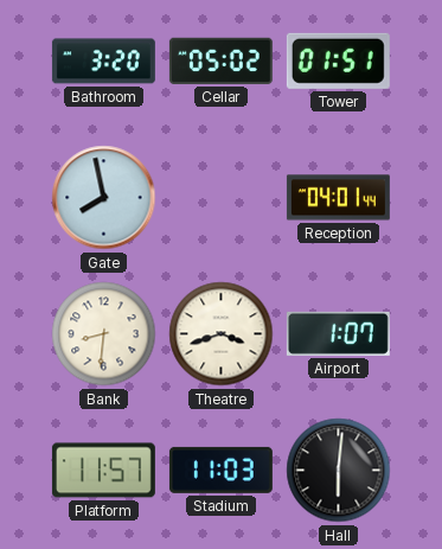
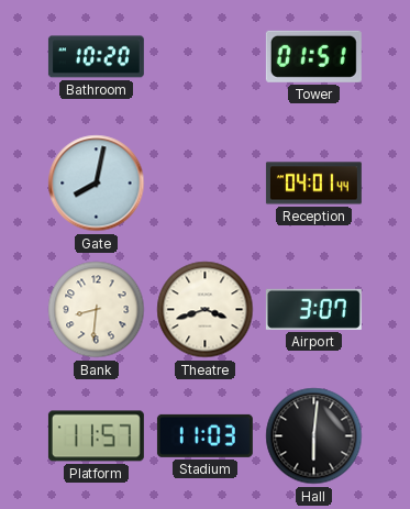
Bathroom: 3:20 -> 10:20 (96, 57)
Cellar: 05:02 -> none (220, 60)
Gate: 7:58 -> 8:02 (97, 184)
Airport: 1:07 -> 3:07 (313, 309)
